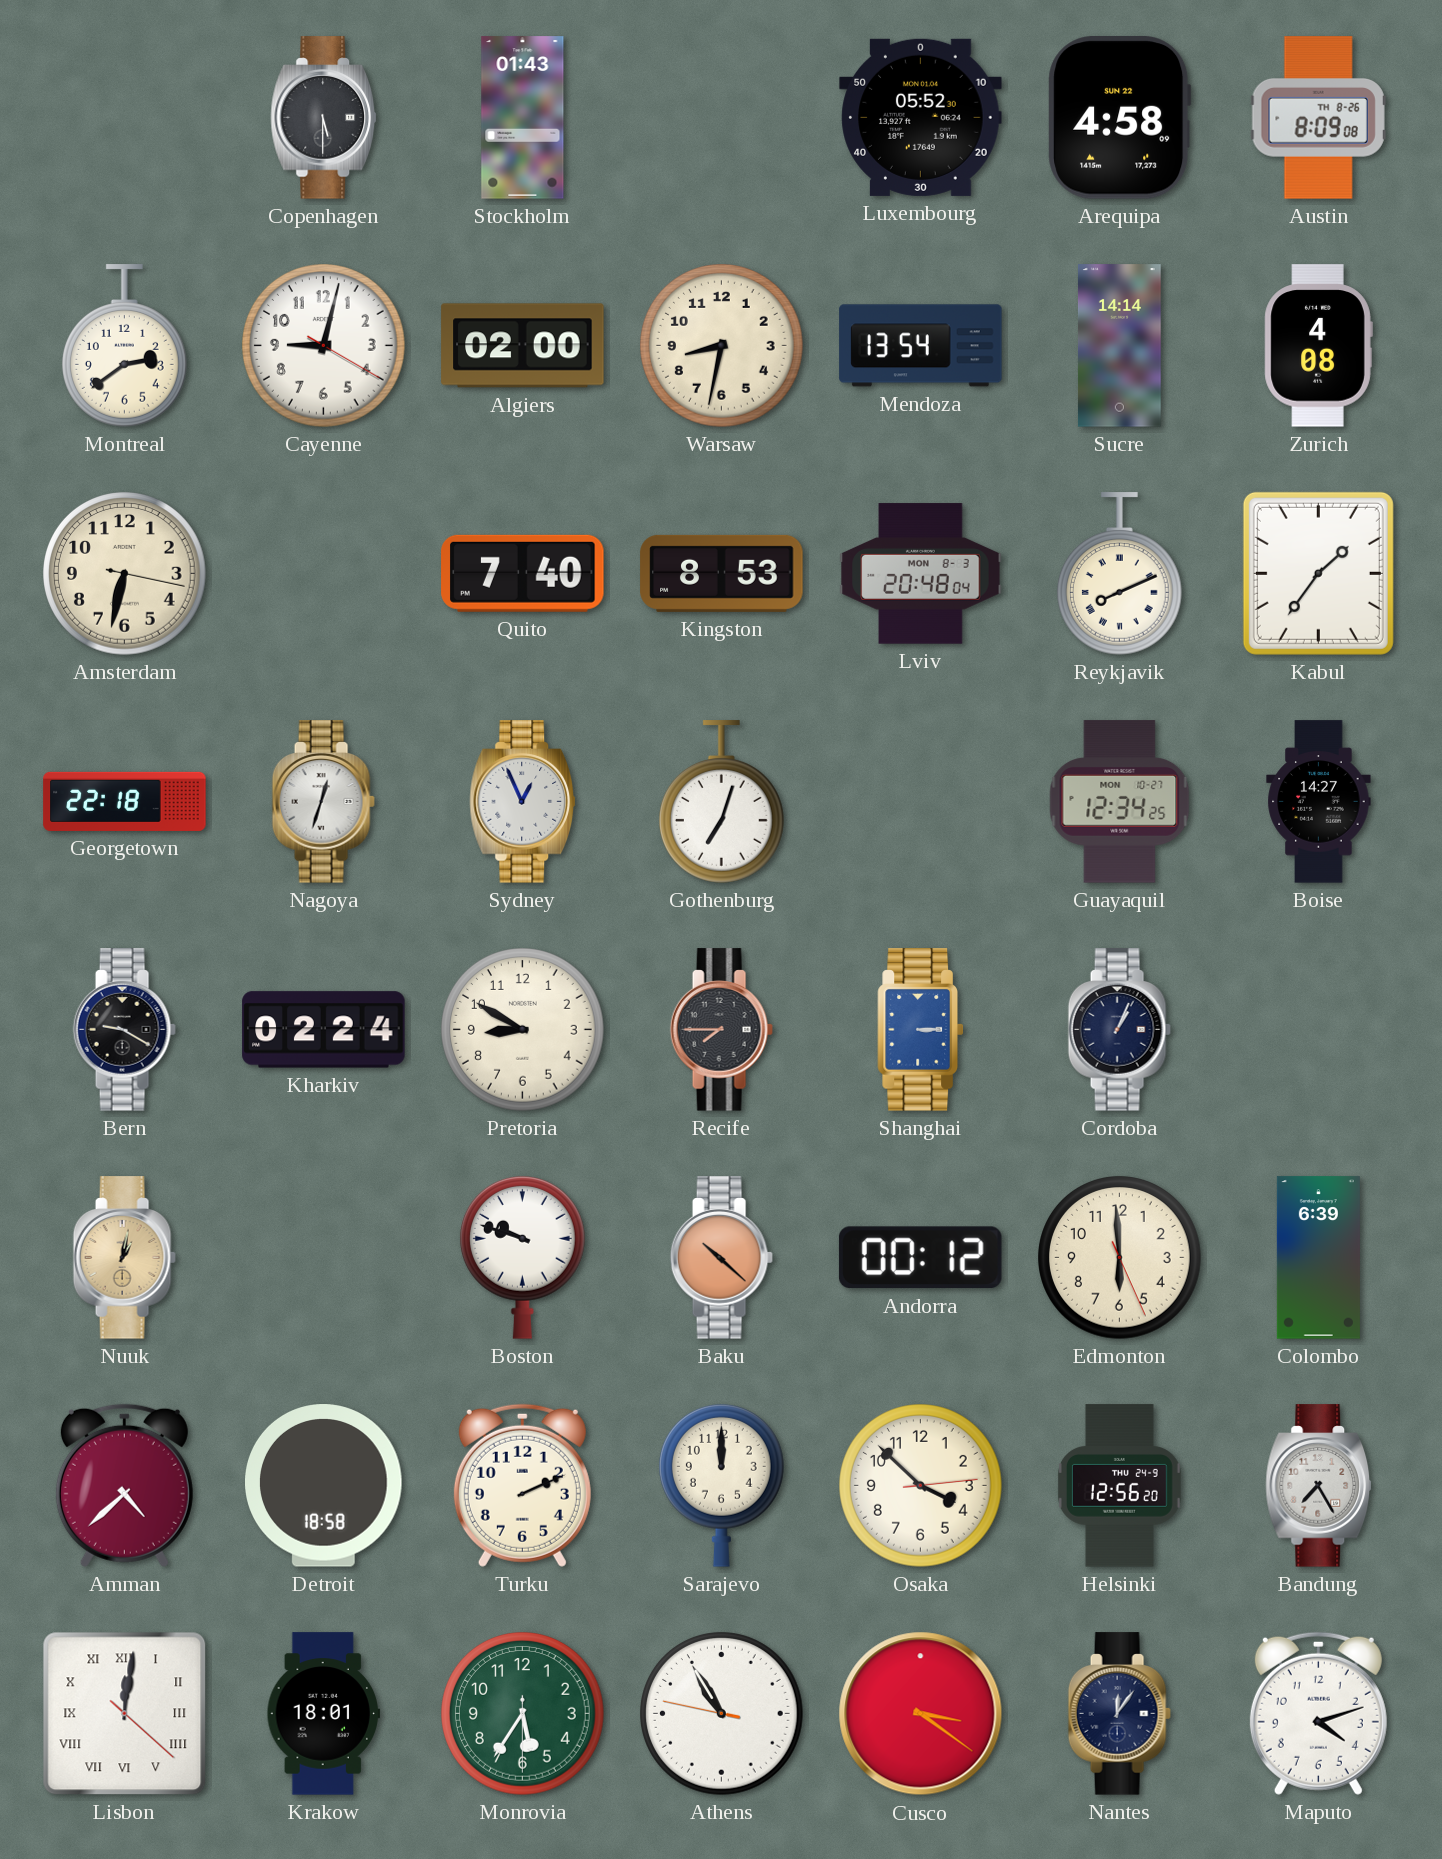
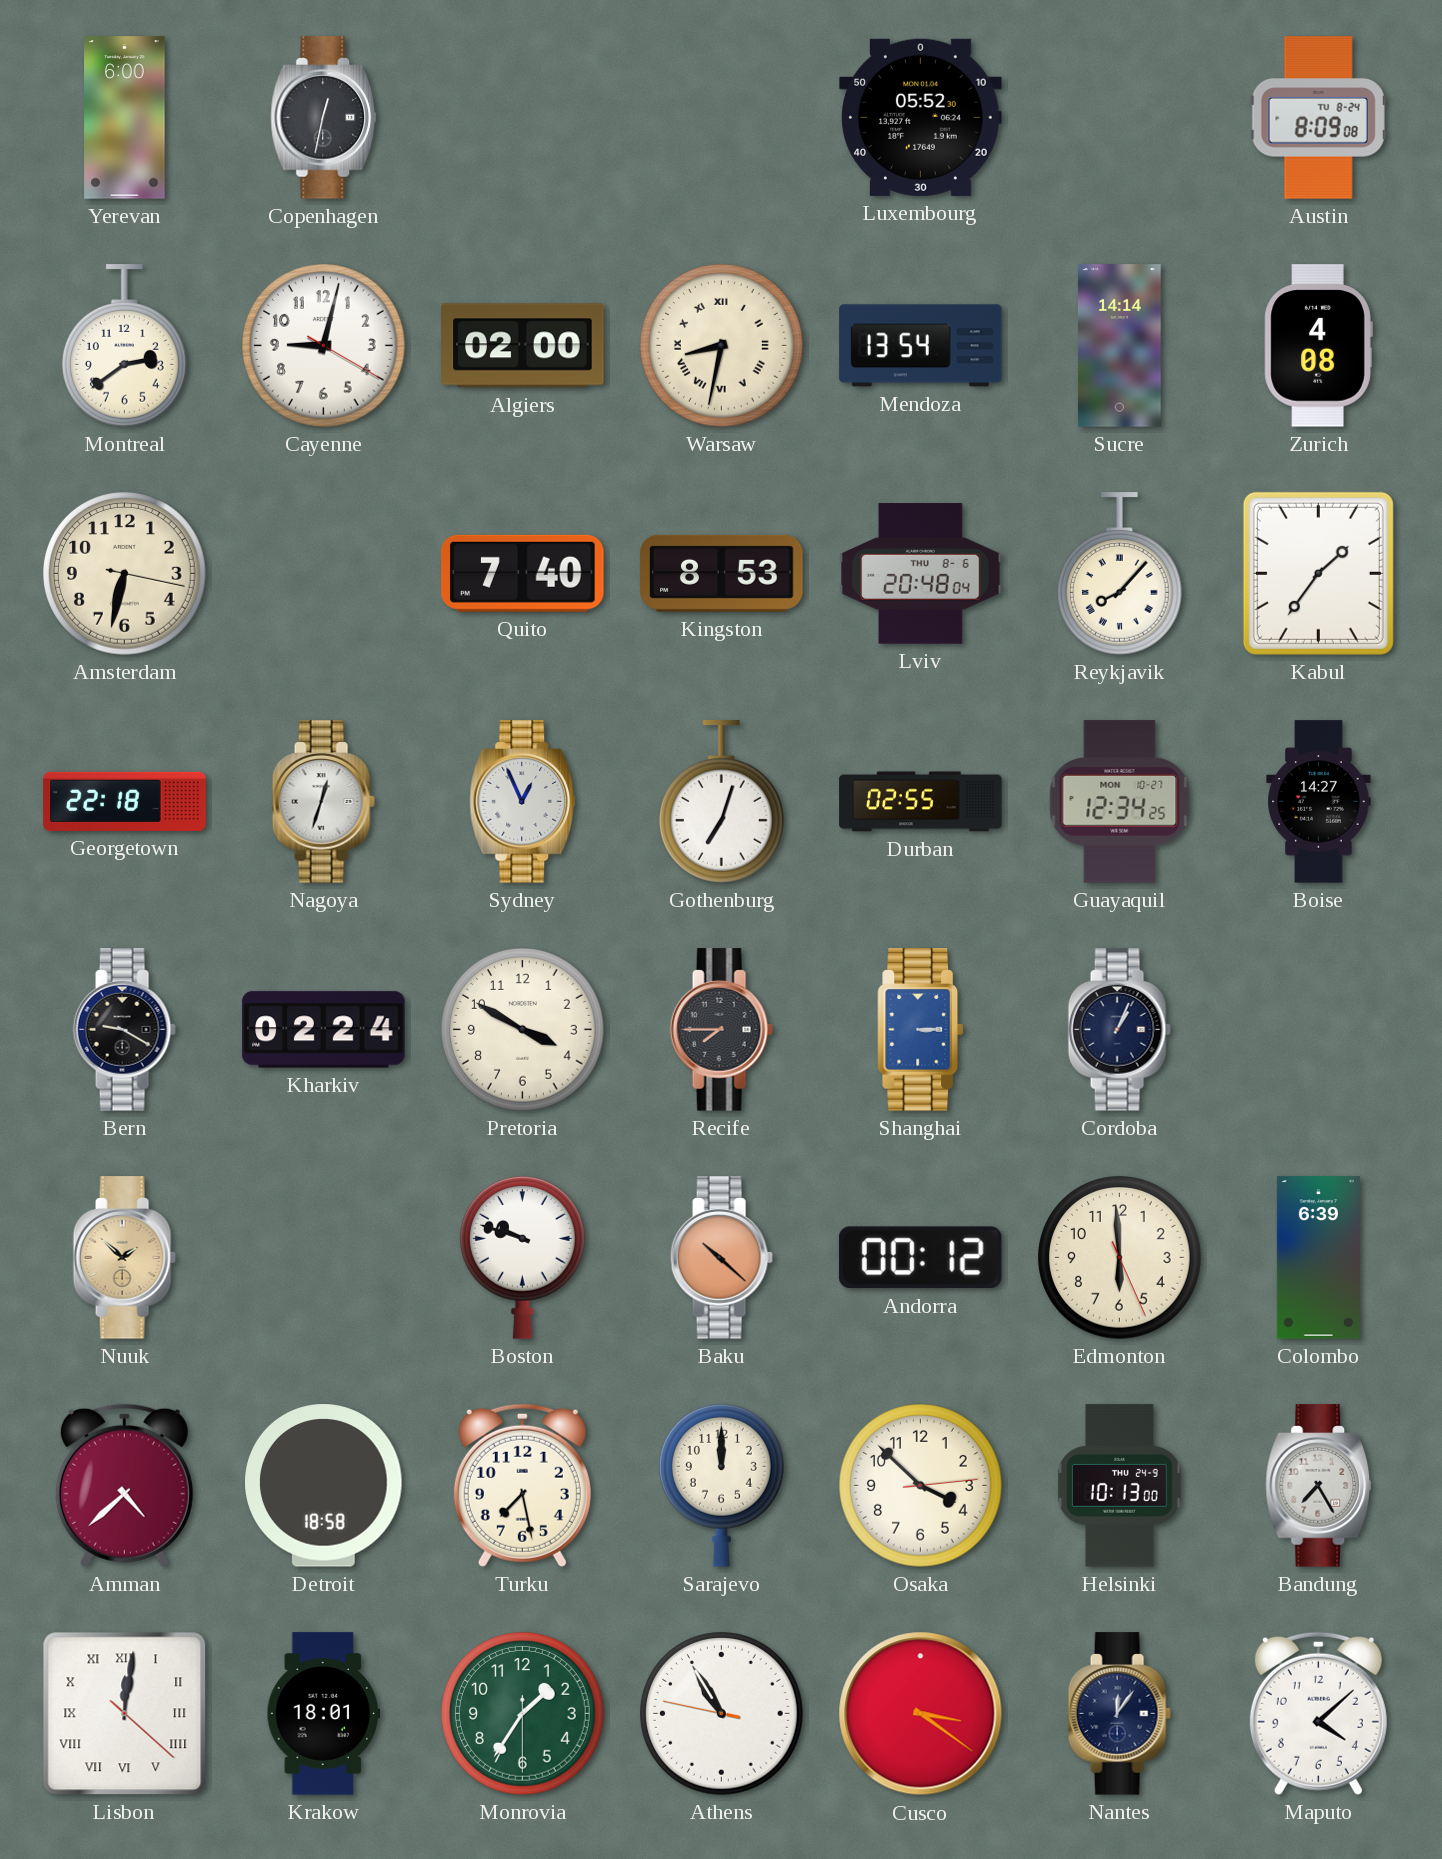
Yerevan: none -> 6:00 (125, 118)
Copenhagen: 5:30 -> 12:32 (324, 118)
Stockholm: 01:43 -> none (523, 118)
Arequipa: 4:58 -> none (1120, 118)
Austin date: TH 8-26 -> TU 8-24 (1318, 118)
Warsaw numerals: Arabic -> Roman (722, 346)
Lviv date: MON 8-3 -> THU 8-6 (921, 574)
Reykjavik: 8:11 -> 8:07 (1119, 574)
Durban: none -> 02:55 (921, 802)
Pretoria: 8:50 -> 3:50 (523, 1030)
Nuuk: 1:02 -> 1:52 (124, 1258)
Turku: 2:11 -> 7:28 (522, 1485)
Helsinki: 12:56 -> 10:13 (1119, 1486)
Monrovia: 5:35 -> 1:35 (523, 1714)
Maputo: 4:12 -> 4:08 (1318, 1713)
